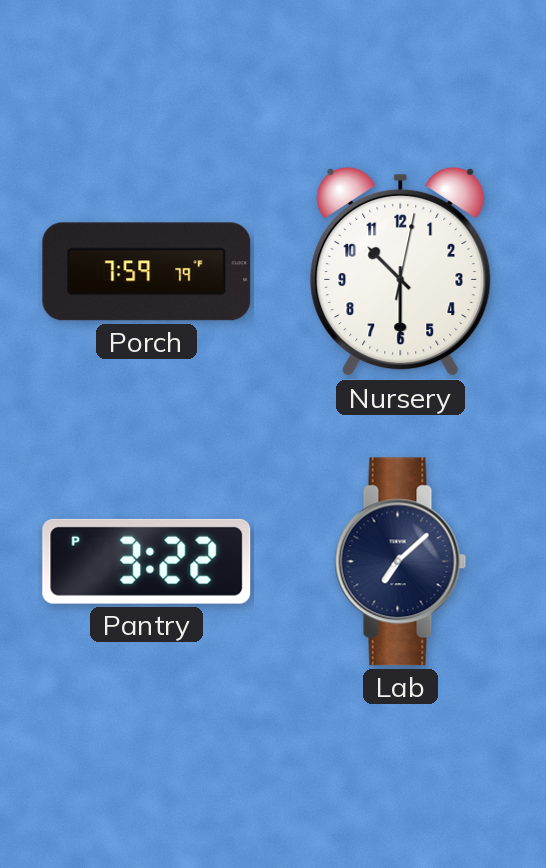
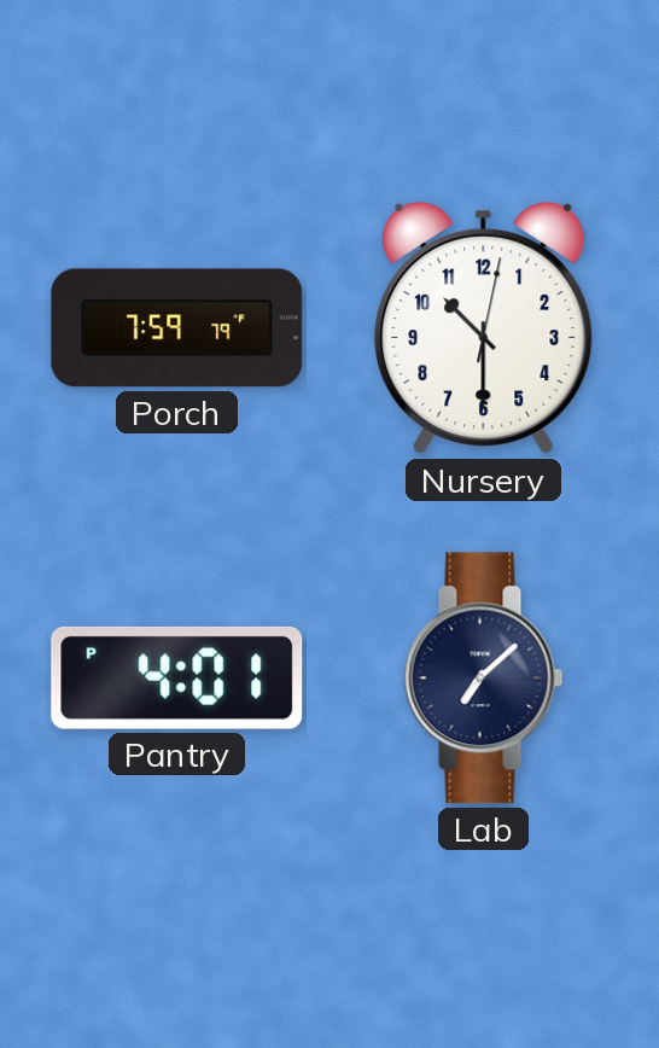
Pantry: 3:22 -> 4:01 (177, 677)
